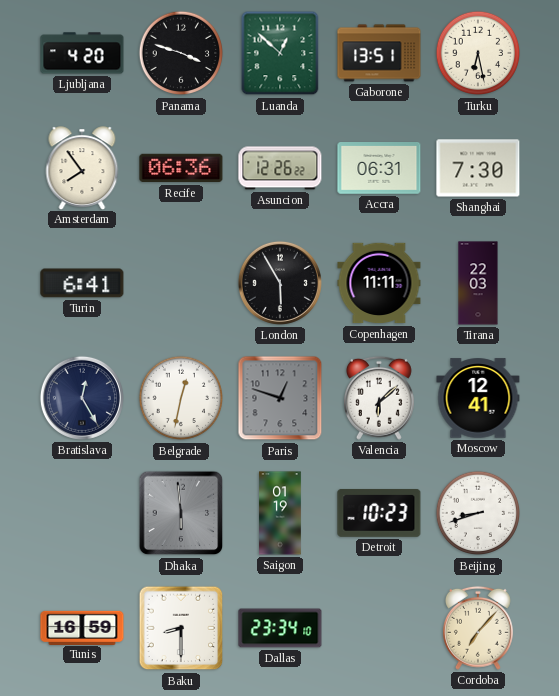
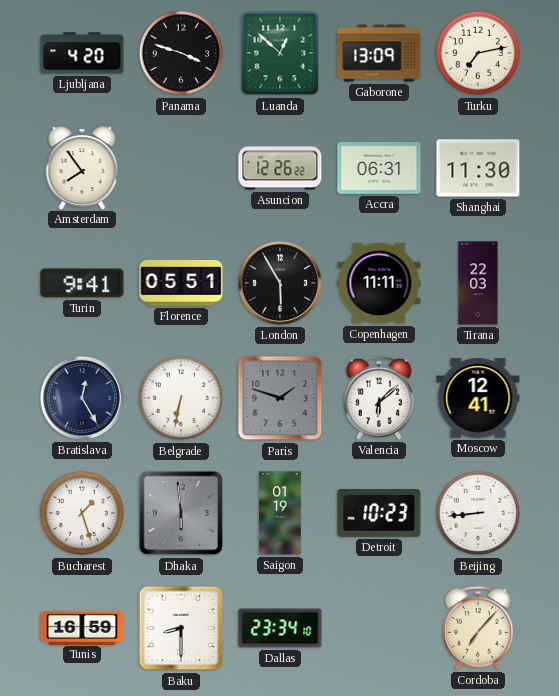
Gaborone: 13:51 -> 13:09 (379, 53)
Turku: 6:28 -> 7:13 (478, 53)
Recife: 06:36 -> none (181, 168)
Shanghai: 7:30 -> 11:30 (478, 168)
Turin: 6:41 -> 9:41 (82, 283)
Florence: none -> 05:51 (181, 283)
Belgrade: 12:32 -> 6:32 (181, 398)
Paris: 12:48 -> 1:48 (280, 398)
Bucharest: none -> 1:27 (82, 513)
Beijing: 8:42 -> 8:44 (478, 513)
